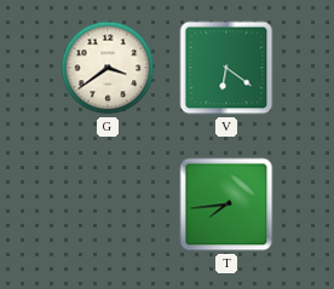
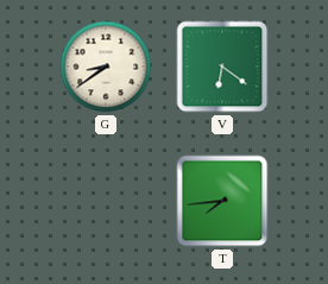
G: 3:39 -> 8:39 (106, 67)
